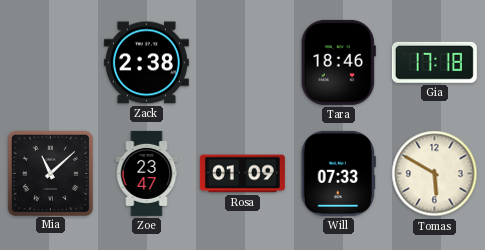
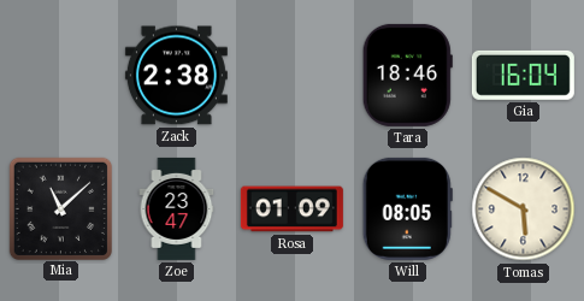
Gia: 17:18 -> 16:04 (523, 75)
Will: 07:33 -> 08:05 (407, 208)
